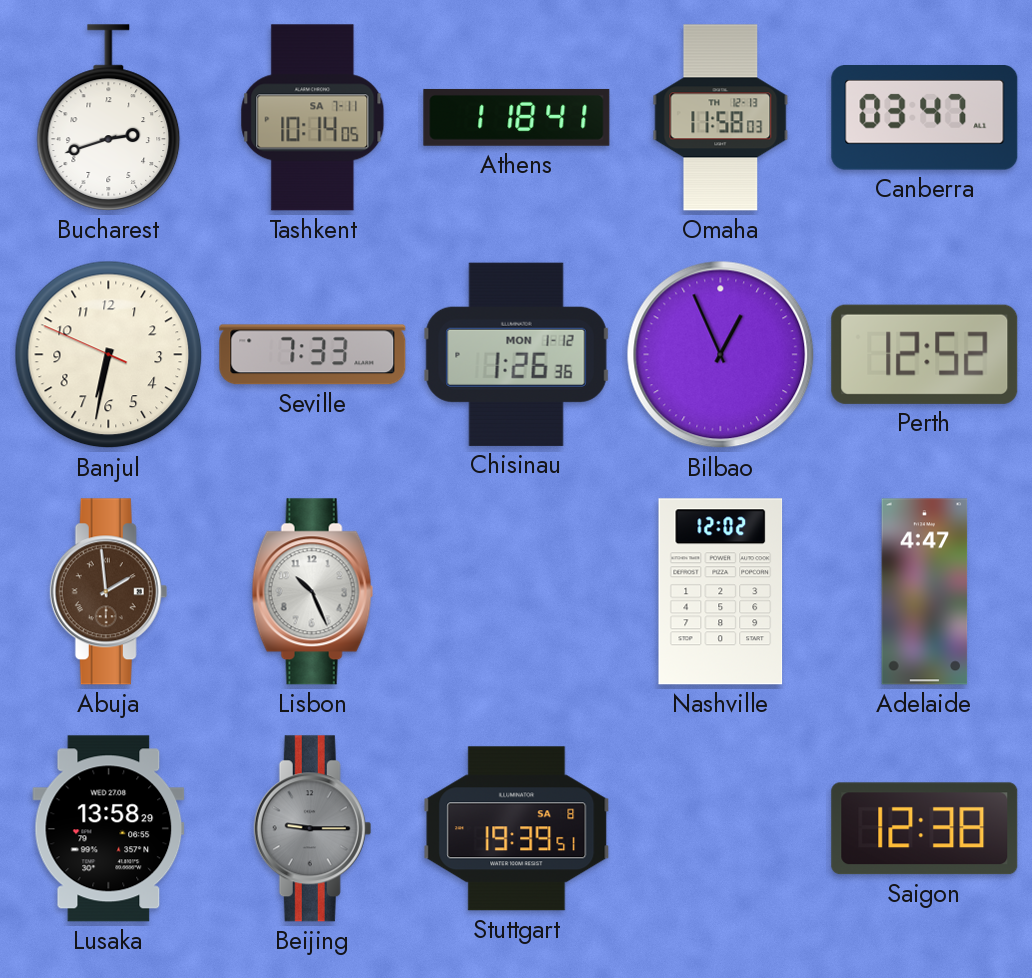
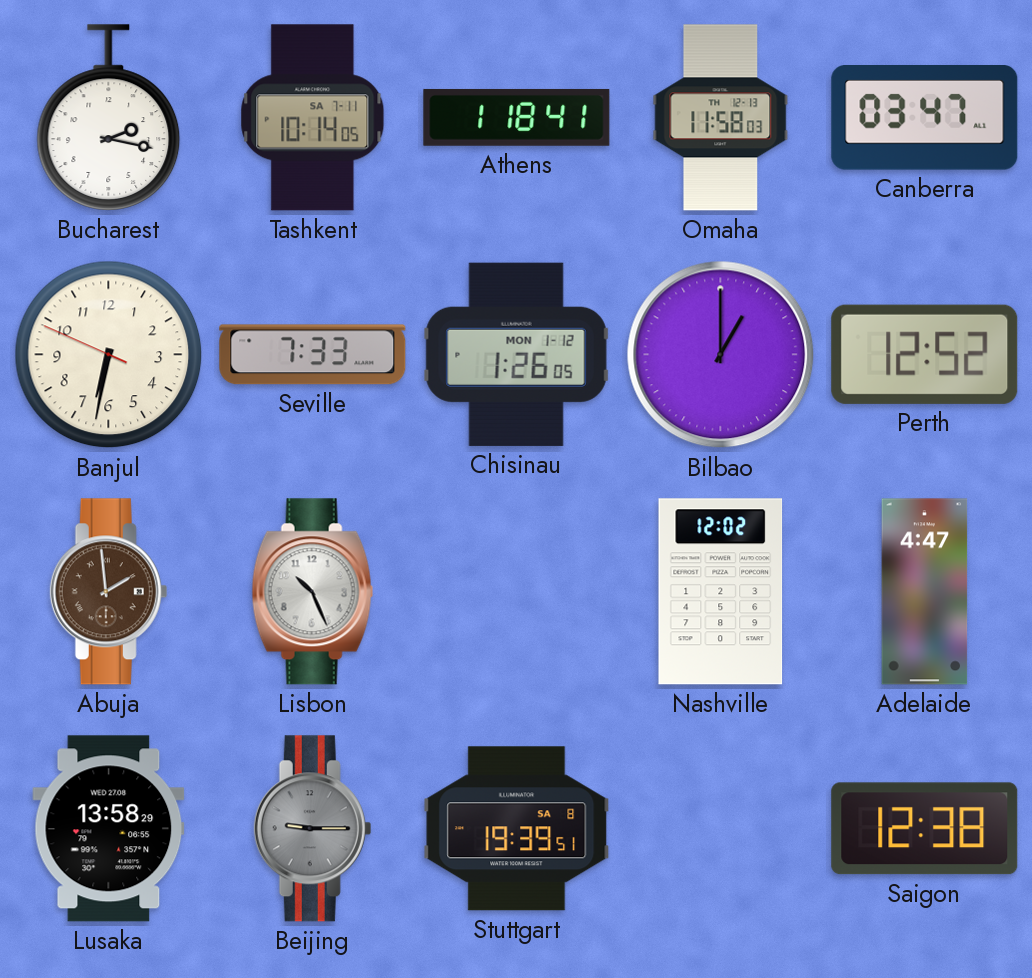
Bucharest: 2:42 -> 2:17 (109, 118)
Chisinau: 1:26:36 -> 1:26:05 (516, 354)
Bilbao: 12:56 -> 1:00 (721, 355)
